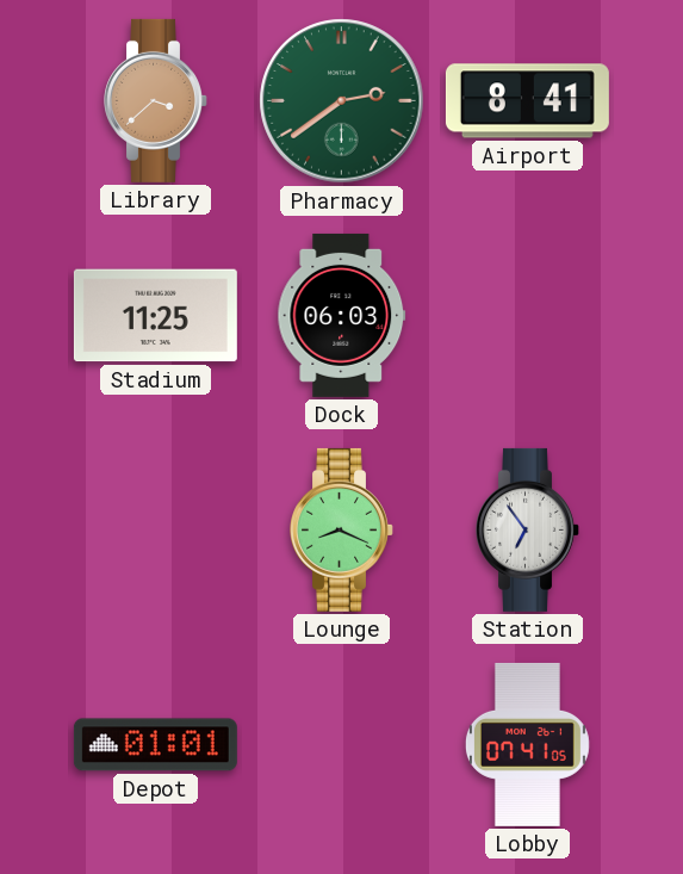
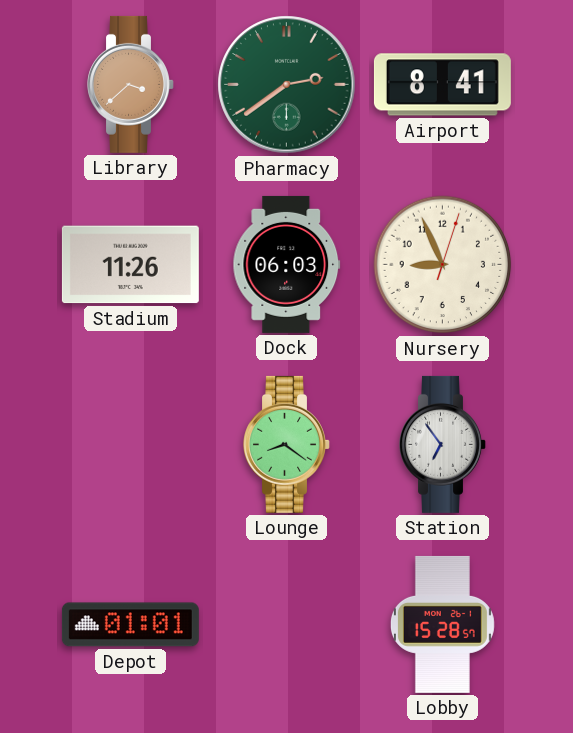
Stadium: 11:25 -> 11:26 (130, 265)
Nursery: none -> 8:56 (443, 265)
Lounge: 8:19 -> 8:21 (287, 444)
Lobby: 07:41 -> 15:28 (442, 624)
